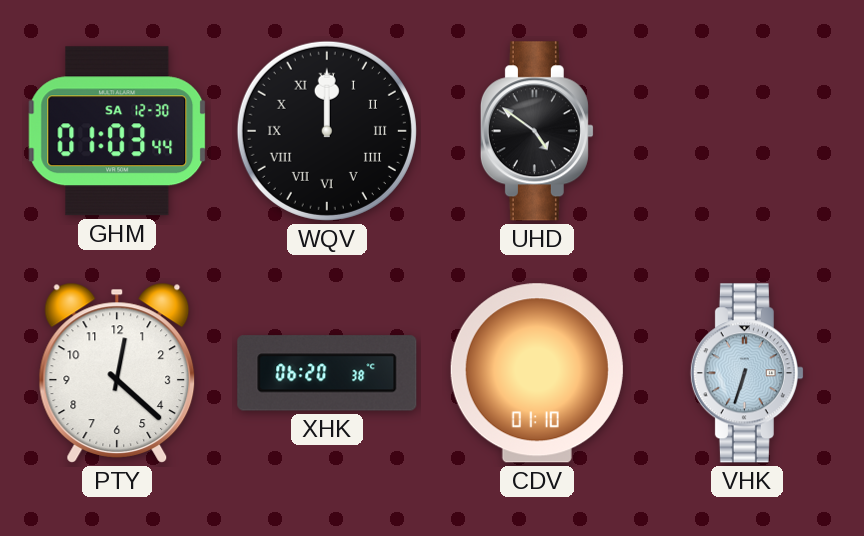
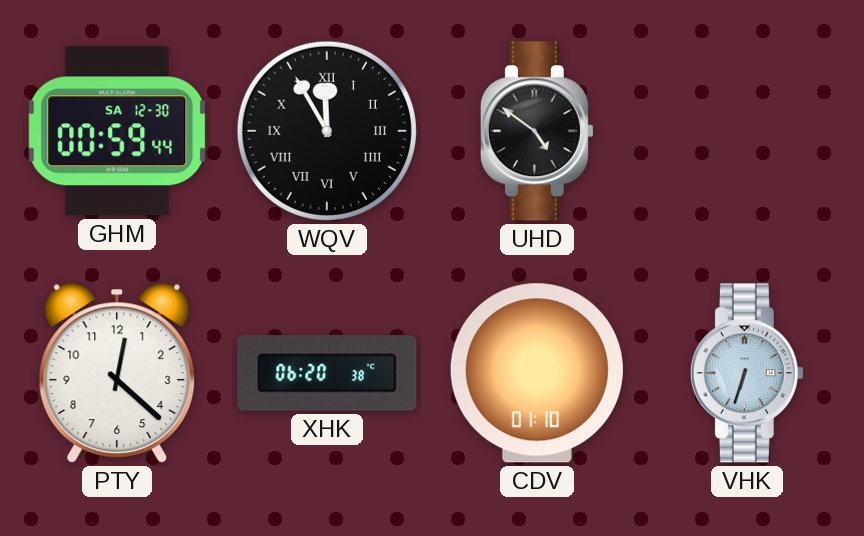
GHM: 01:03 -> 00:59 (117, 131)
WQV: 12:00 -> 11:55 (327, 131)
